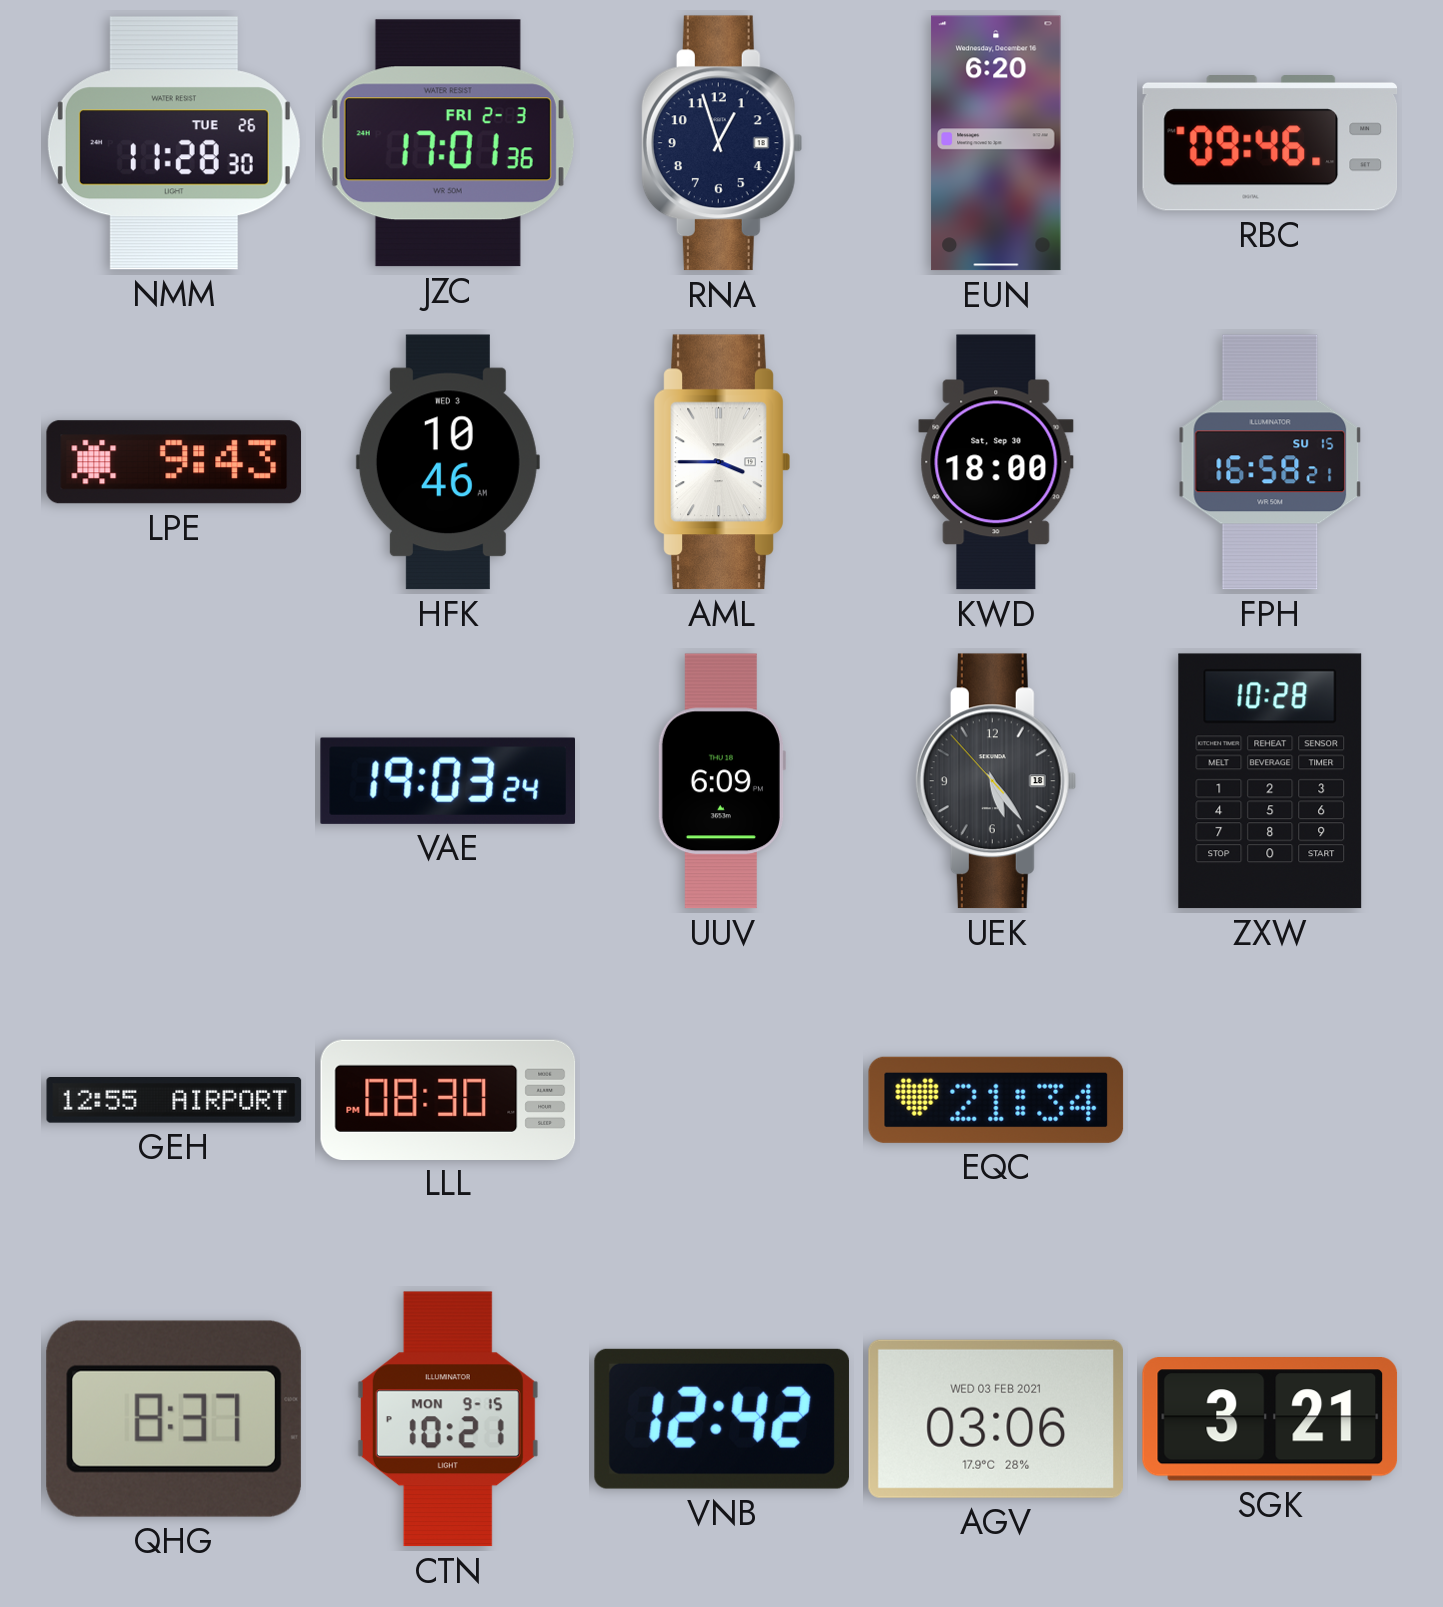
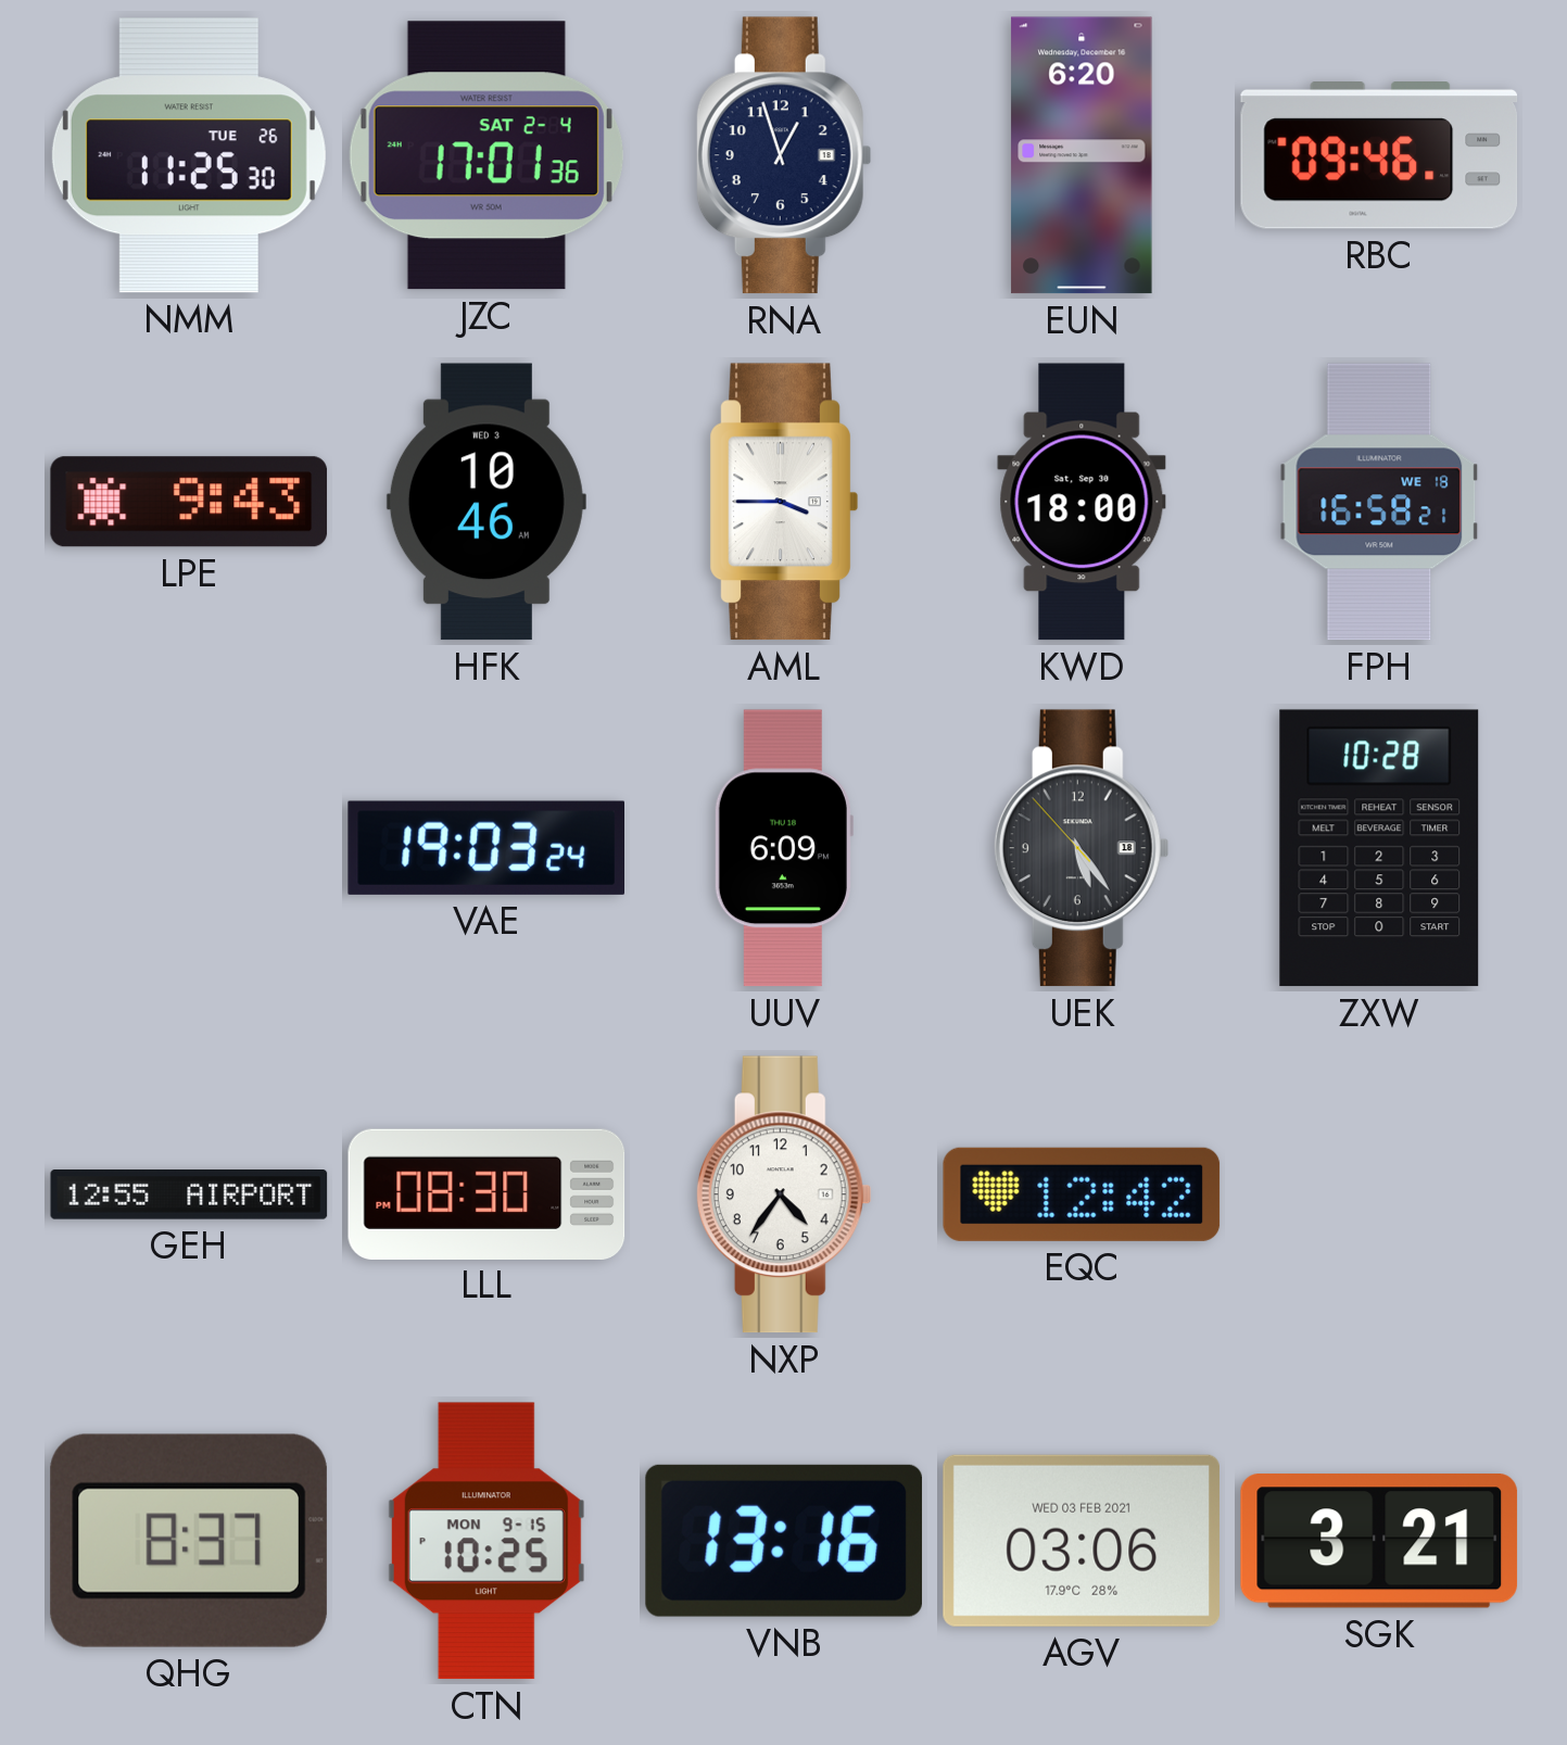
NMM: 11:28 -> 11:25 (189, 155)
JZC date: FRI 2-3 -> SAT 2-4 (486, 155)
FPH date: SU 15 -> WE 18 (1379, 502)
NXP: none -> 4:36 (784, 1194)
EQC: 21:34 -> 12:42 (1082, 1194)
CTN: 10:21 -> 10:25 (486, 1541)
VNB: 12:42 -> 13:16 (784, 1541)
